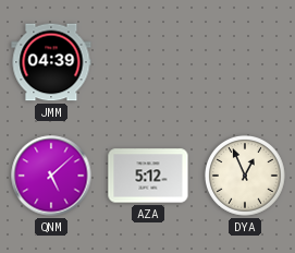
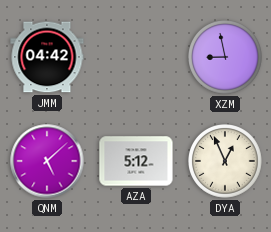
JMM: 04:39 -> 04:42 (47, 57)
XZM: none -> 8:58 (226, 58)
